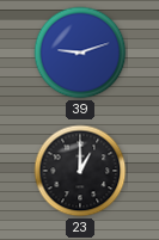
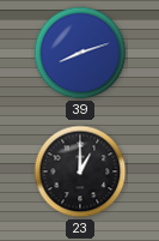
39: 9:12 -> 8:12 (80, 53)
